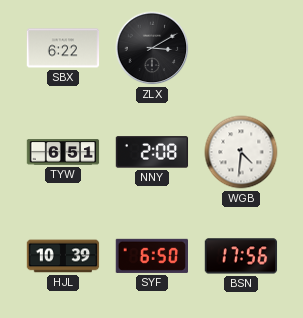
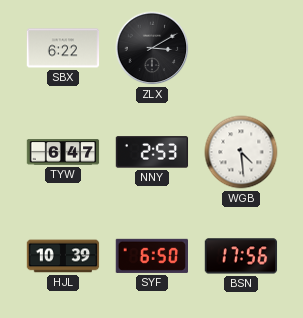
TYW: 6:51 -> 6:47 (63, 152)
NNY: 2:08 -> 2:53 (152, 152)
WGB: 4:31 -> 4:29 (241, 152)
